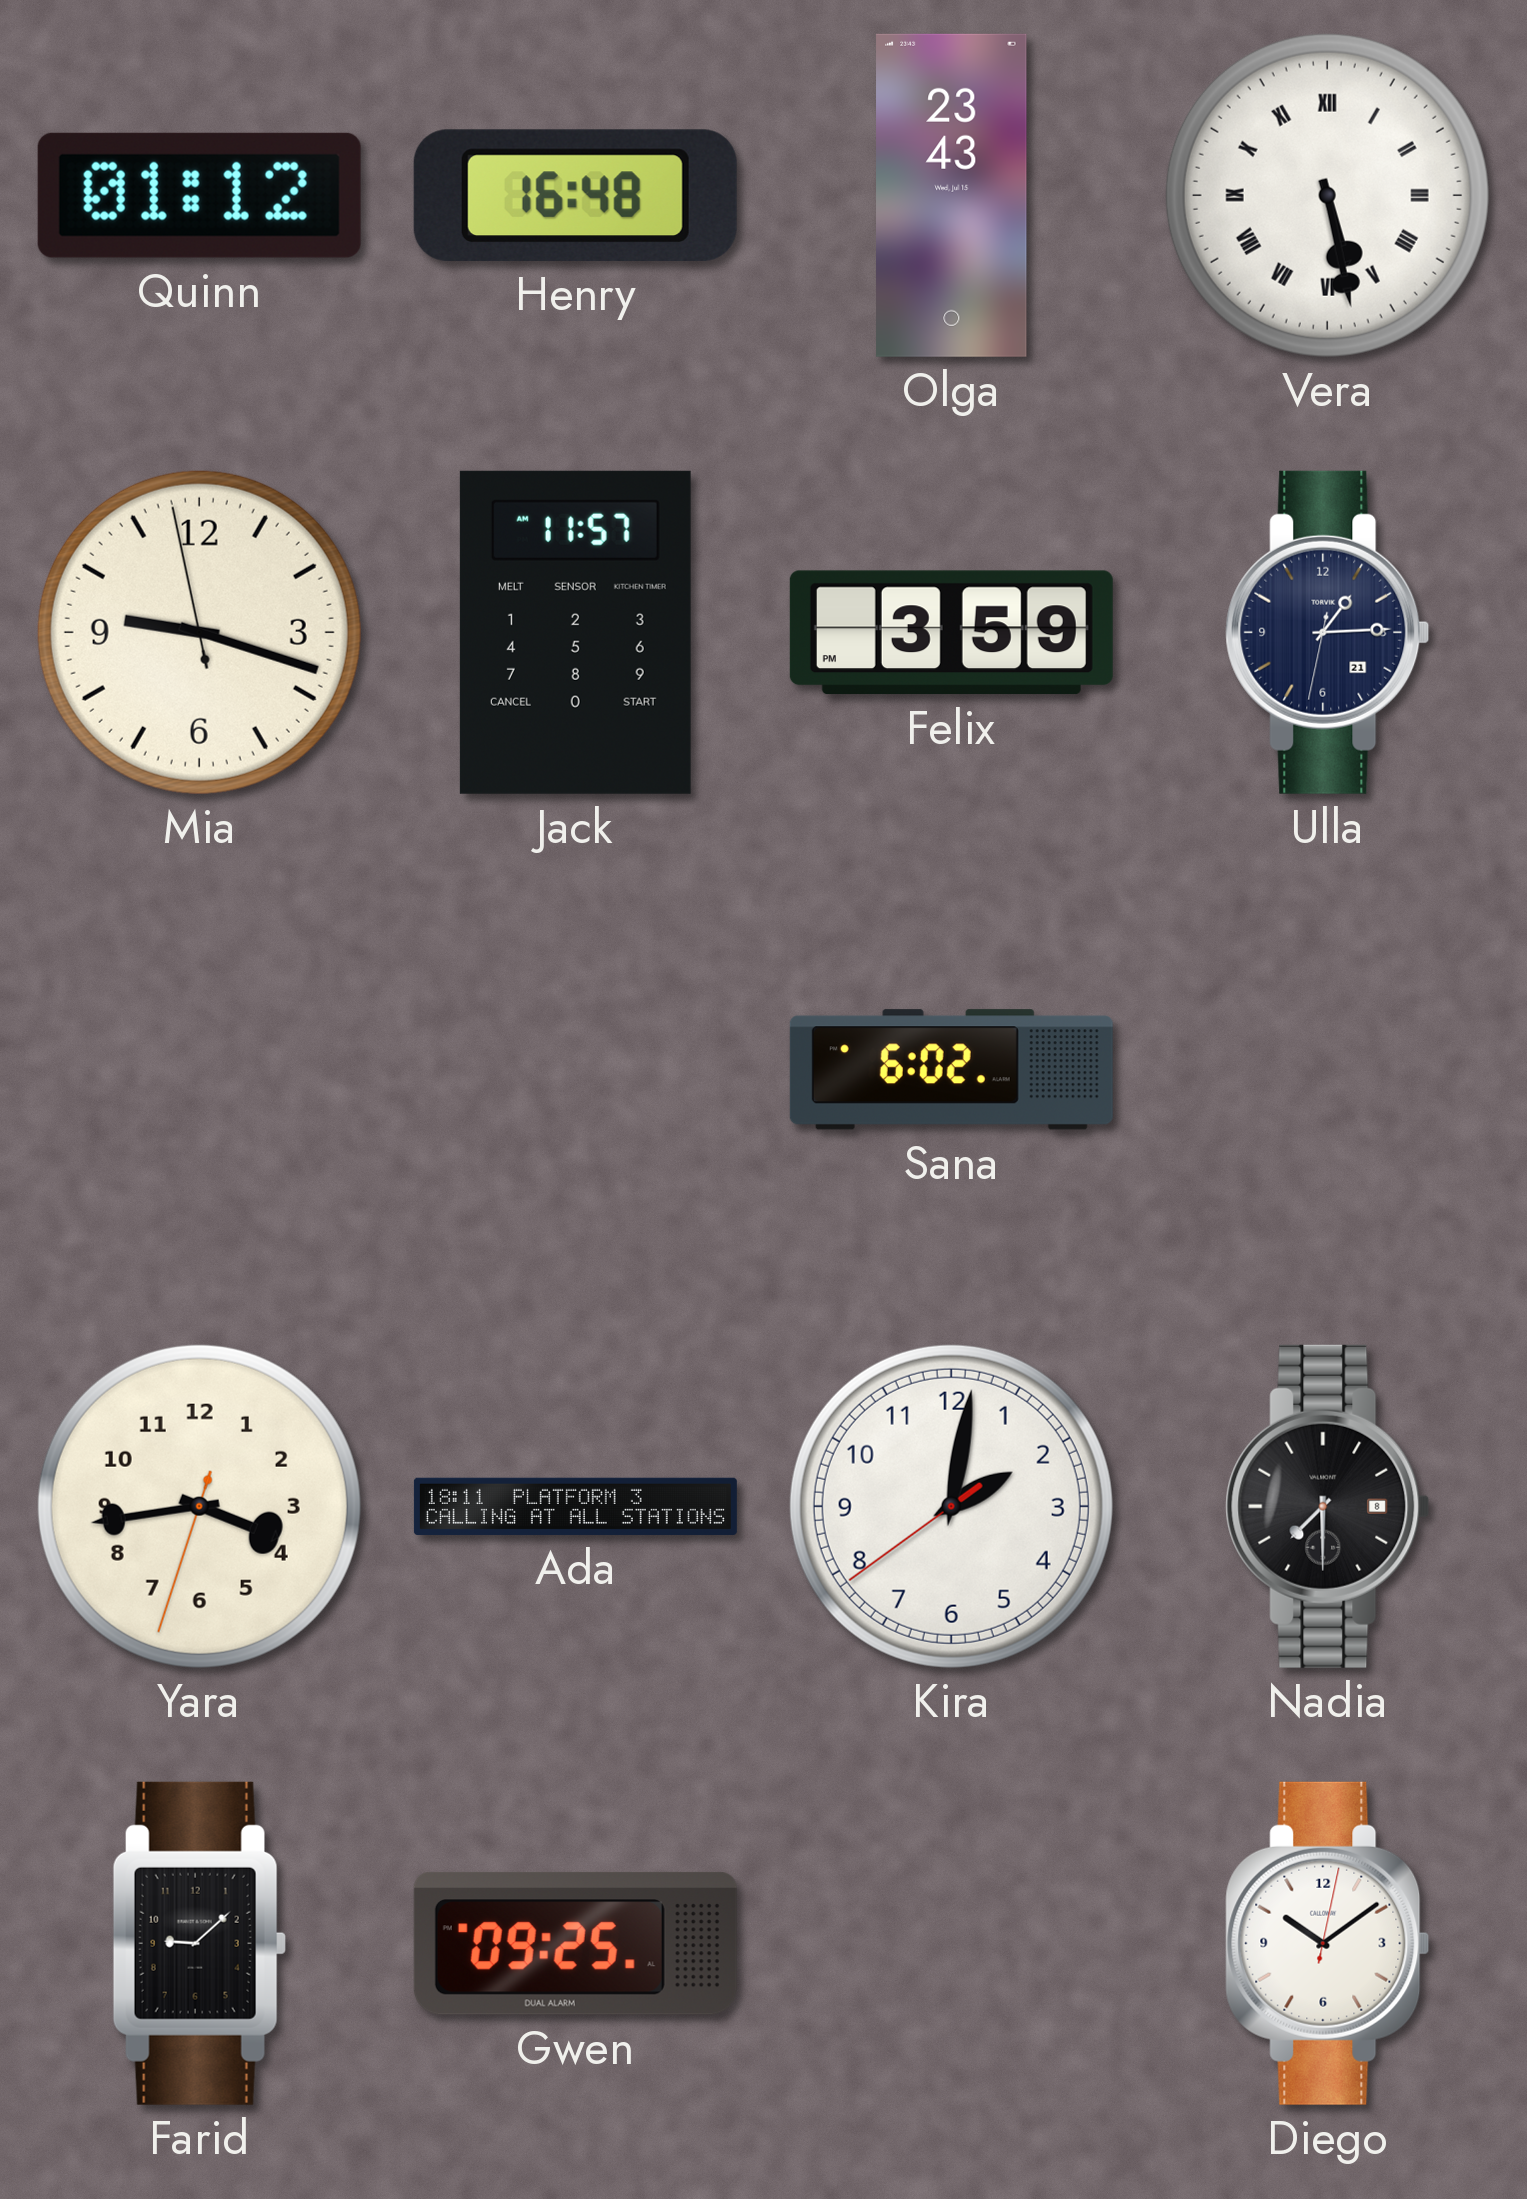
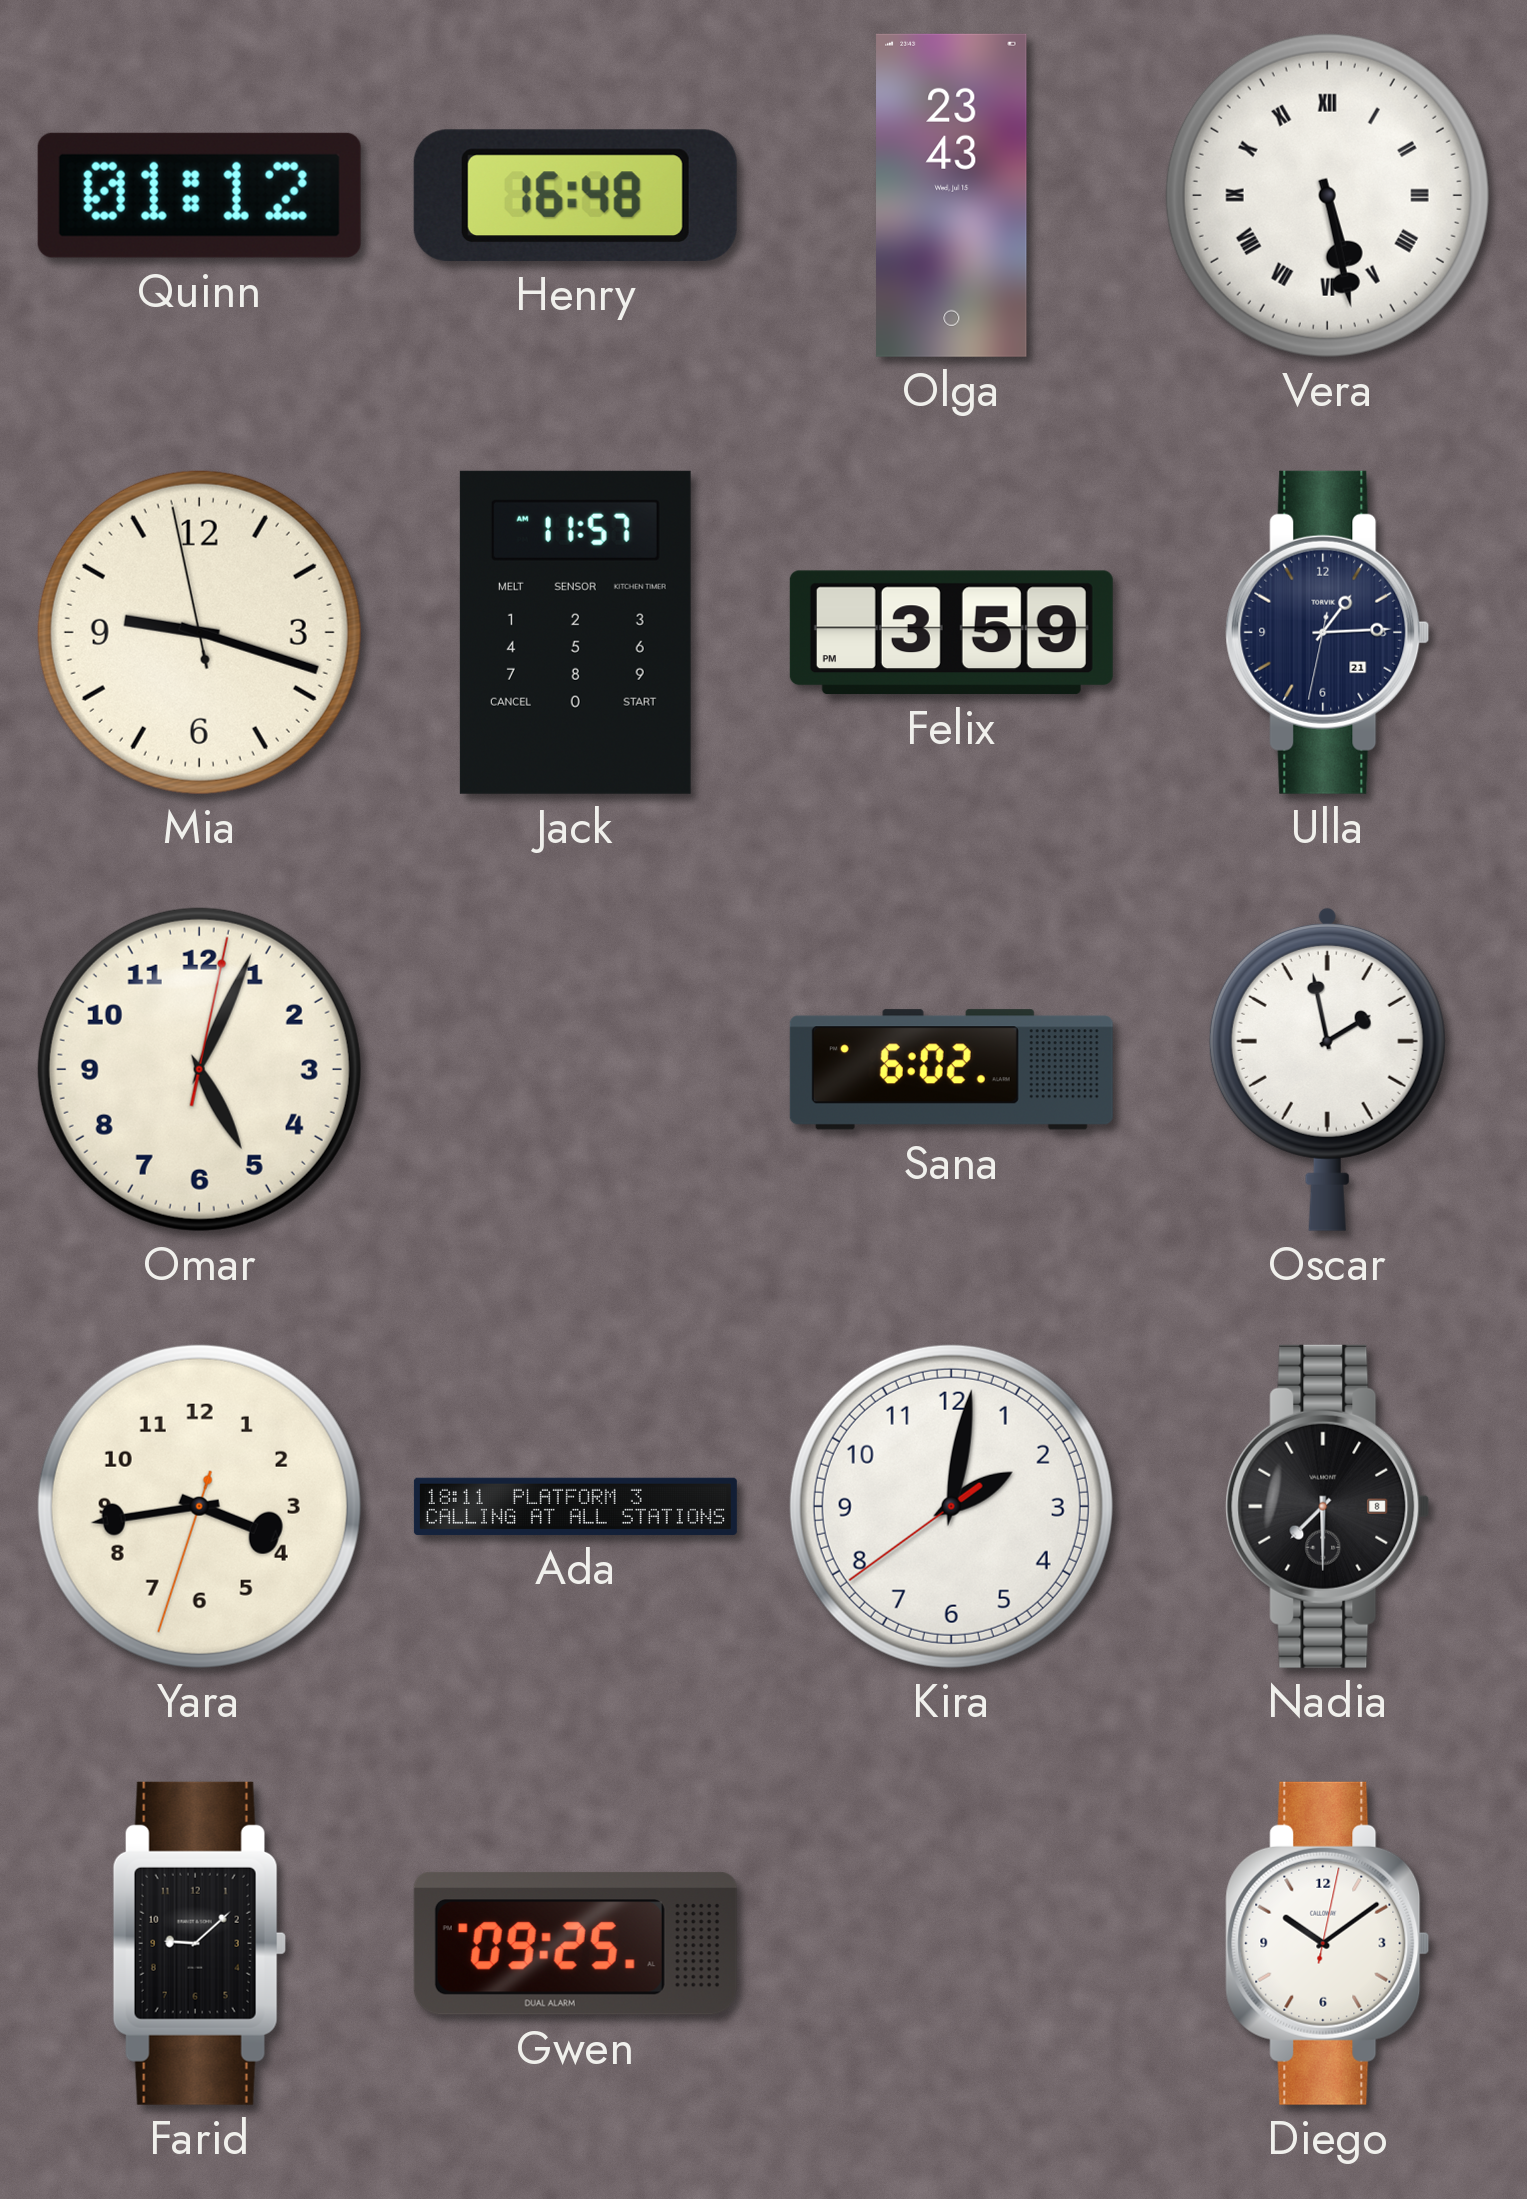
Omar: none -> 5:04 (199, 1069)
Oscar: none -> 1:58 (1327, 1069)
